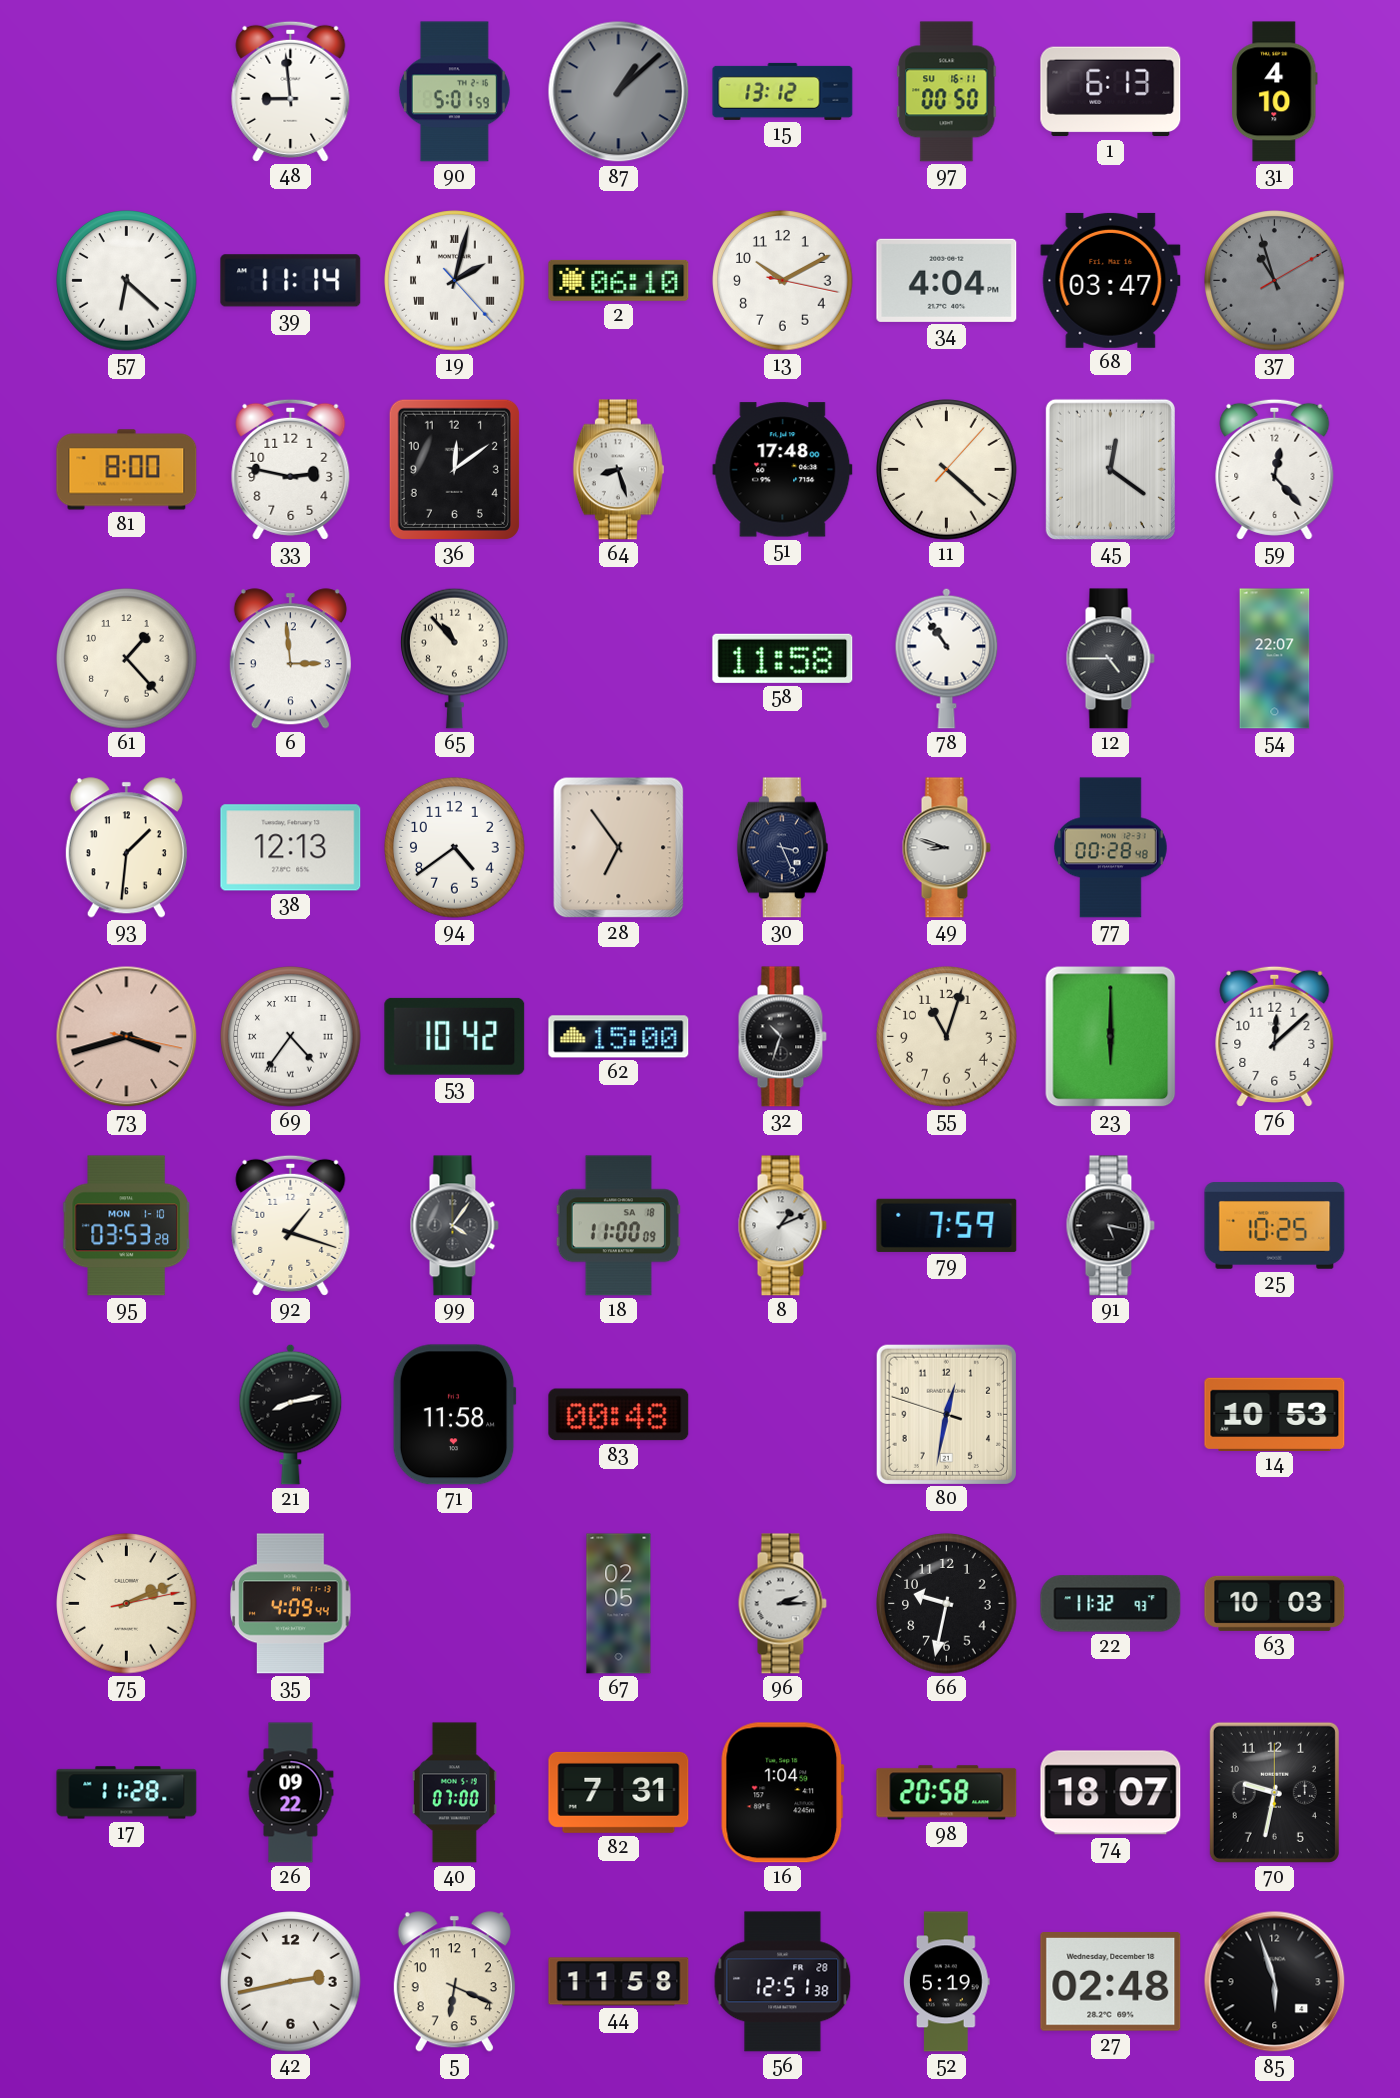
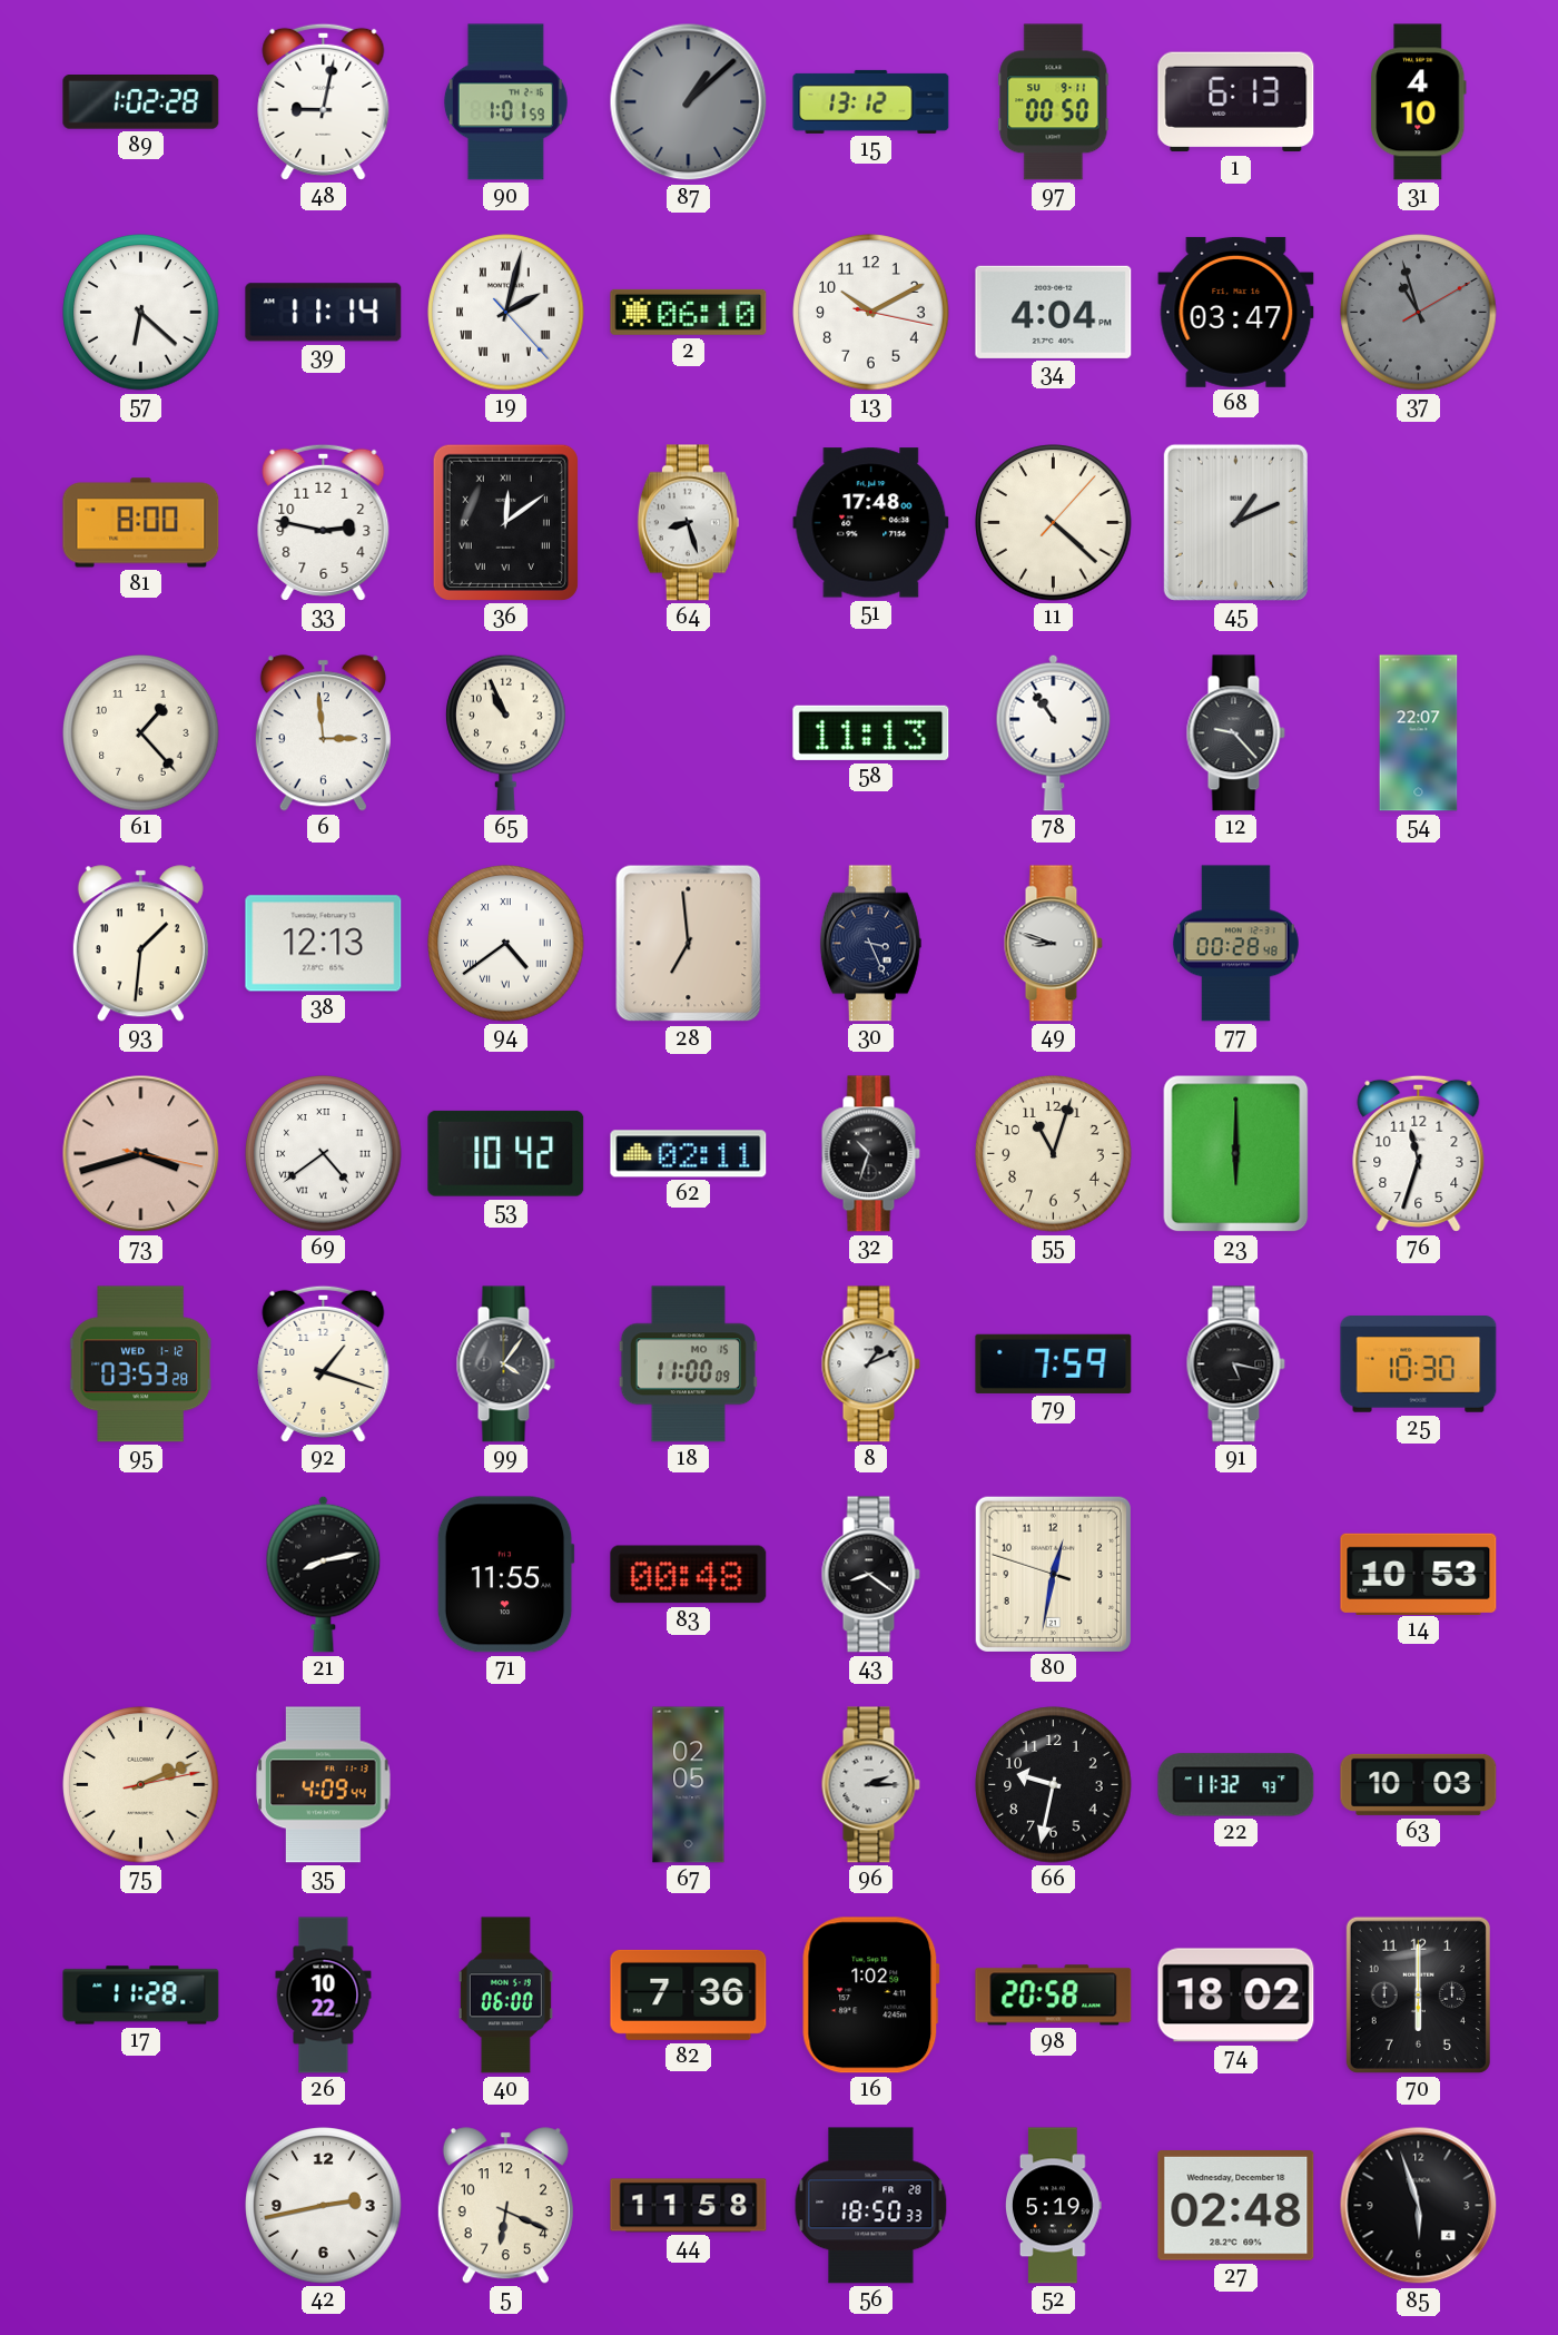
89: none -> 1:02 (141, 102)
48: 8:59 -> 9:02 (324, 101)
90: 5:01 -> 1:01 (505, 102)
97 date: SU 16-11 -> SU 9-11 (1054, 102)
36 numerals: Arabic -> Roman (505, 522)
45: 12:21 -> 1:11 (1235, 522)
59: 12:23 -> none (1275, 469)
65: 10:53 -> 10:56 (506, 732)
58: 11:58 -> 11:13 (871, 732)
12: 4:45 -> 9:23 (1235, 733)
94 numerals: Arabic -> Roman (506, 944)
28: 6:54 -> 6:59 (689, 944)
69: 4:36 -> 4:39 (324, 1154)
62: 15:00 -> 02:11 (689, 1154)
76: 12:08 -> 11:33 (1419, 1153)
95 date: MON 1-10 -> WED 1-12 (140, 1364)
18 date: SA 18 -> MO 15 (688, 1364)
25: 10:25 -> 10:30 (1419, 1364)
71: 11:58 -> 11:55 (505, 1575)
43: none -> 8:21 (870, 1575)
26: 09:22 -> 10:22 (324, 1996)
40: 07:00 -> 06:00 (505, 1996)
82: 7:31 -> 7:36 (689, 1994)
16: 1:04 -> 1:02 (871, 1996)
74: 18:07 -> 18:02 (1236, 1996)
70: 9:32 -> 6:00 (1418, 1994)
56: 12:51 -> 18:50 (871, 2206)
